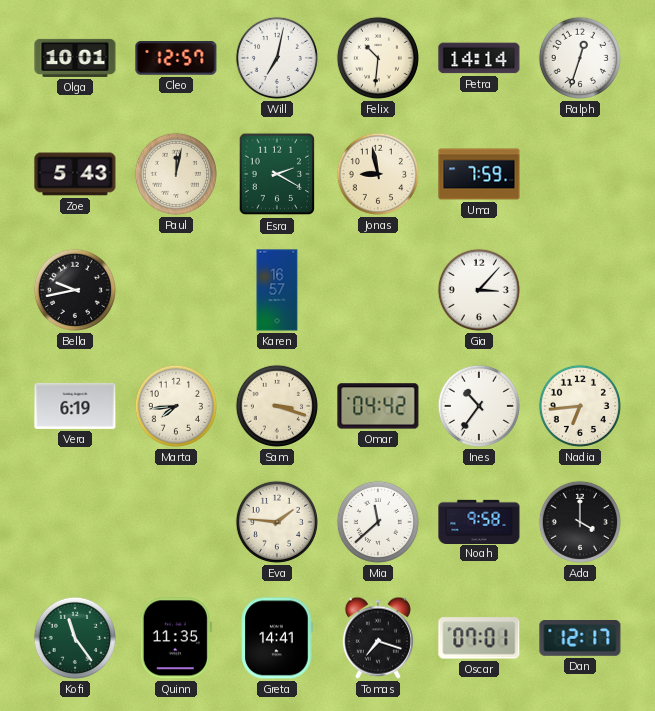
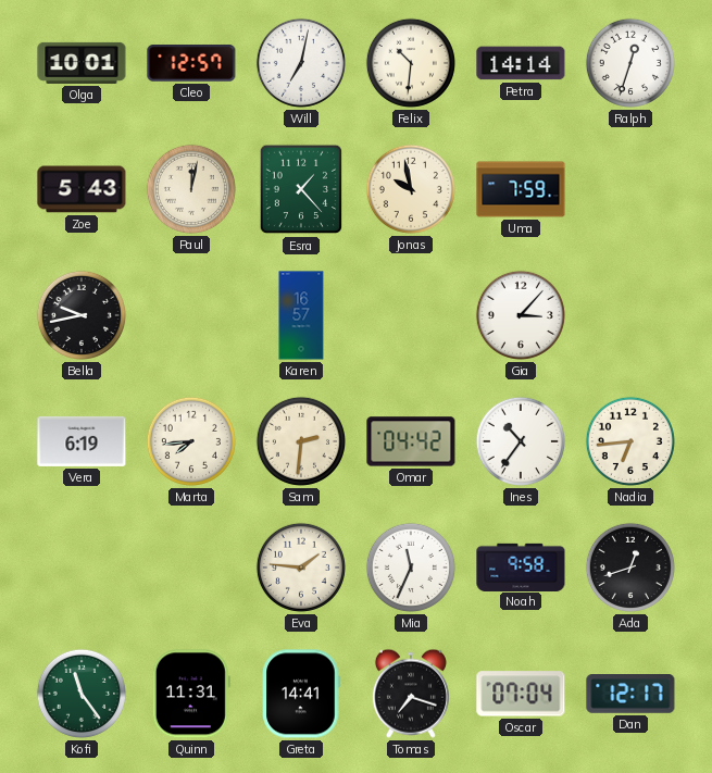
Esra: 2:20 -> 1:23 (300, 189)
Jonas: 8:58 -> 9:58 (411, 189)
Sam: 3:18 -> 2:31 (301, 441)
Mia: 11:38 -> 11:34 (411, 568)
Ada: 4:00 -> 12:42 (630, 568)
Quinn: 11:35 -> 11:31 (191, 694)
Oscar: 07:01 -> 07:04 (521, 694)
